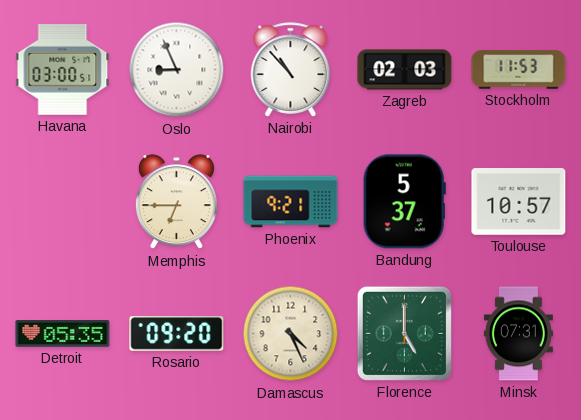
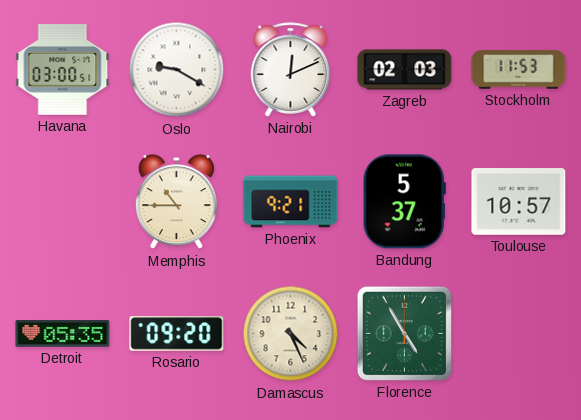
Oslo: 8:56 -> 9:20 (177, 70)
Nairobi: 10:53 -> 12:11 (291, 70)
Memphis: 6:45 -> 10:45 (176, 202)
Florence: 5:00 -> 4:55 (404, 333)
Minsk: 07:31 -> none (518, 334)
